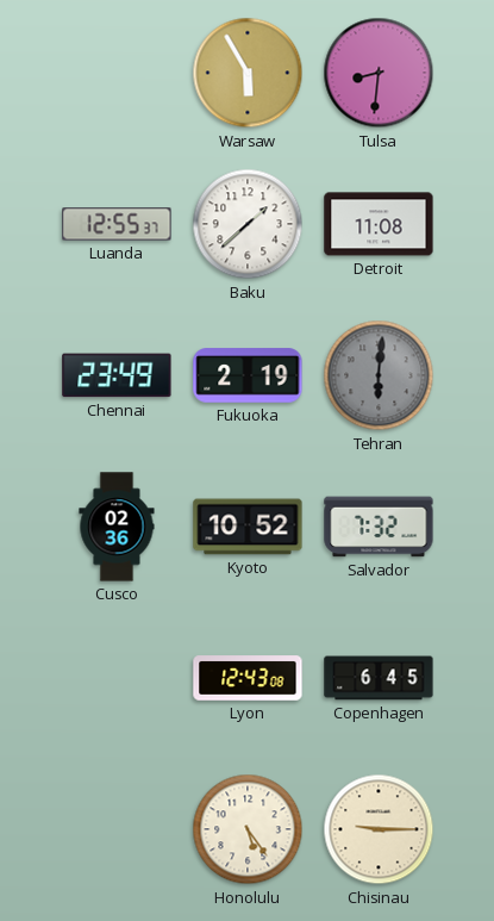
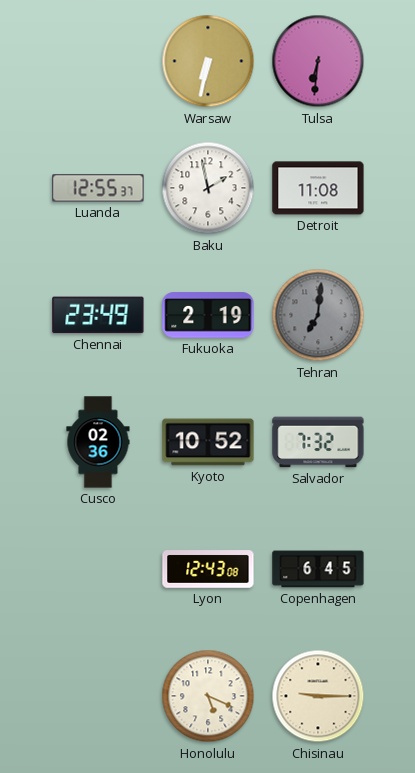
Warsaw: 5:55 -> 6:32 (208, 61)
Tulsa: 8:31 -> 6:31 (318, 61)
Baku: 1:38 -> 1:58 (208, 188)
Tehran: 6:01 -> 7:01 (318, 315)
Honolulu: 5:24 -> 5:19 (208, 696)
